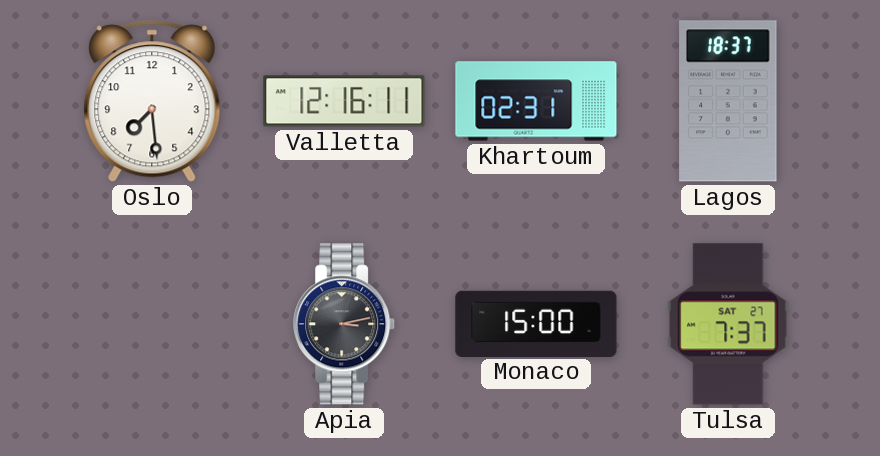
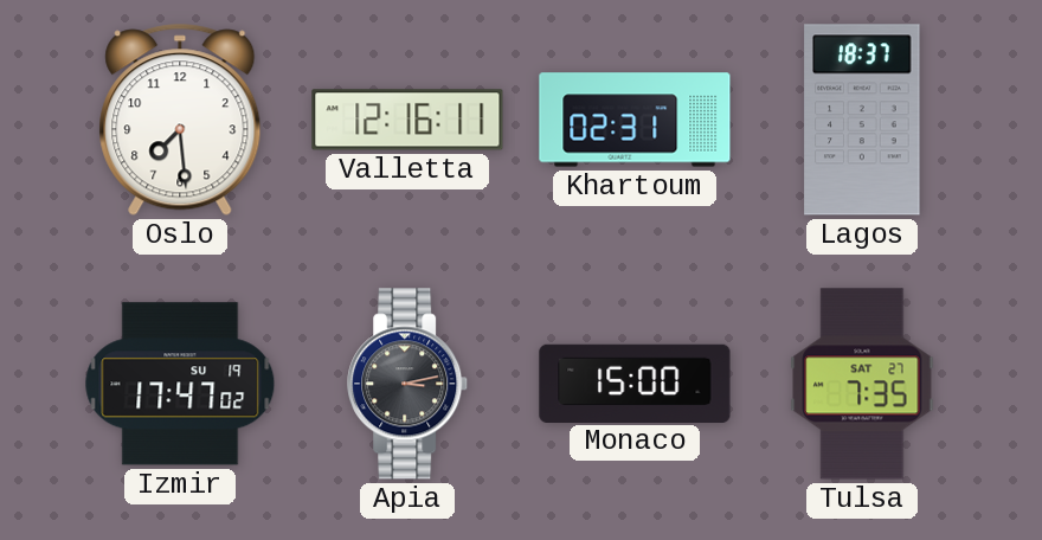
Izmir: none -> 17:47 (180, 384)
Tulsa: 7:37 -> 7:35 (862, 384)
